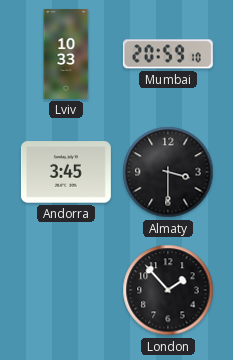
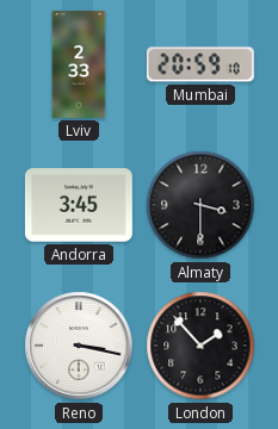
Lviv: 10:33 -> 2:33 (79, 64)
Reno: none -> 3:17 (79, 346)
